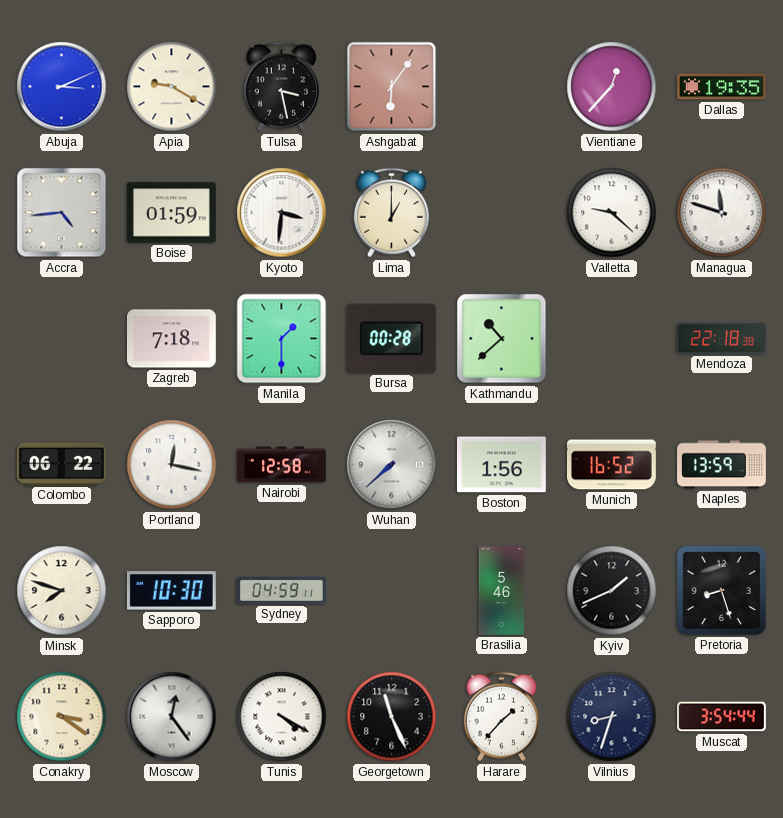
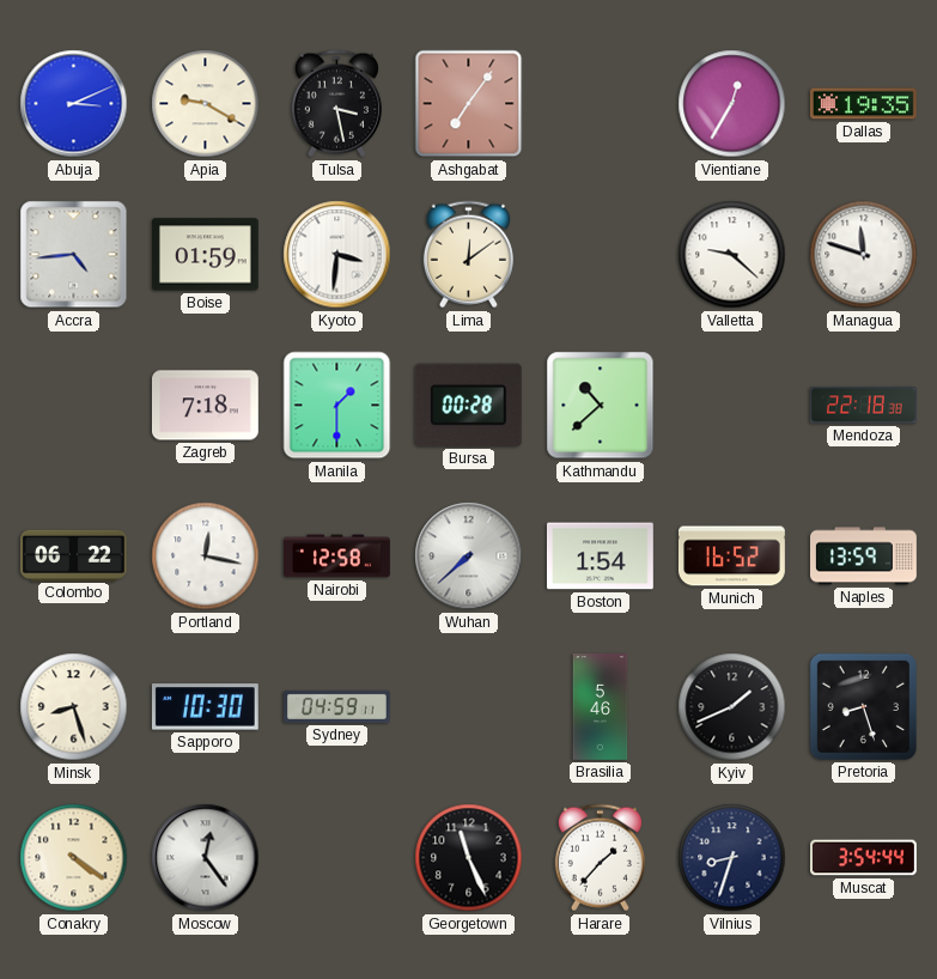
Ashgabat: 6:06 -> 7:06 (469, 104)
Vientiane: 12:37 -> 12:35 (732, 104)
Lima: 1:00 -> 12:09 (468, 255)
Boston: 1:56 -> 1:54 (600, 557)
Minsk: 7:48 -> 8:27 (74, 707)
Conakry: 3:21 -> 4:21 (74, 858)
Tunis: 4:20 -> none (282, 717)
